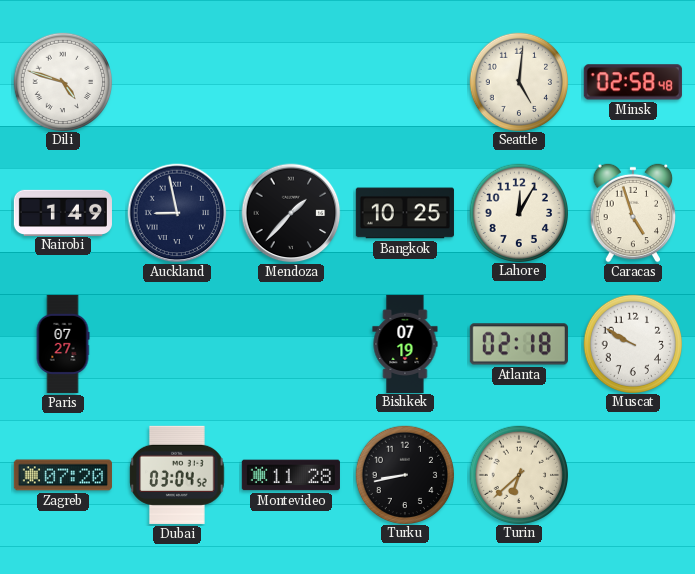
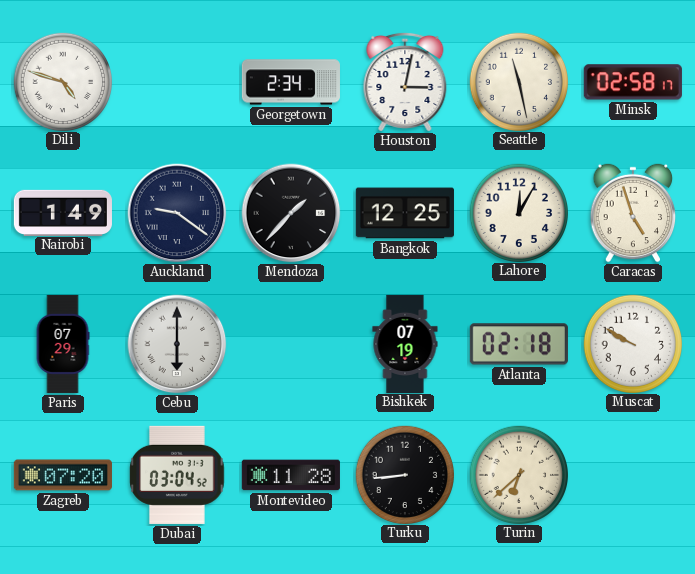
Georgetown: none -> 2:34 (291, 82)
Houston: none -> 3:02 (405, 82)
Seattle: 5:01 -> 11:28 (518, 81)
Minsk: 02:58:48 -> 02:58:17 (633, 82)
Auckland: 8:58 -> 9:21 (177, 213)
Bangkok: 10:25 -> 12:25 (405, 213)
Paris: 07:27 -> 07:29 (63, 344)
Cebu: none -> 6:00 (177, 344)
Turku: 8:43 -> 8:44 (404, 474)
